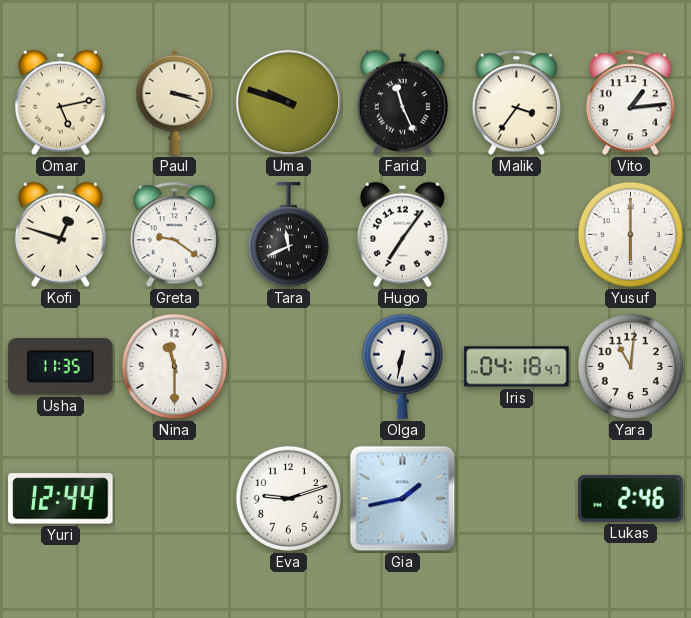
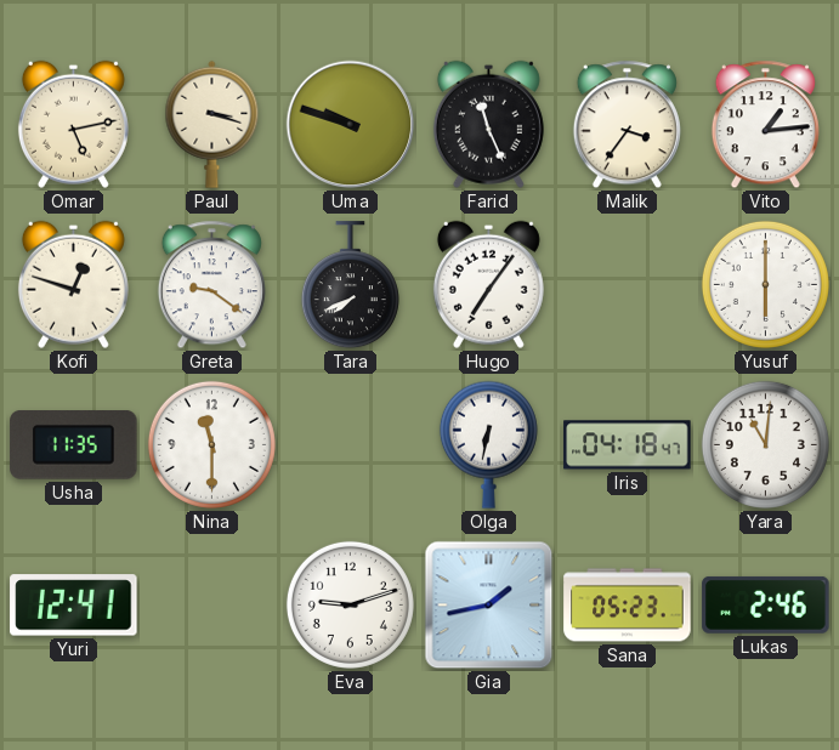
Tara: 11:41 -> 7:41 (350, 285)
Yuri: 12:44 -> 12:41 (74, 606)
Sana: none -> 05:23 (628, 606)
